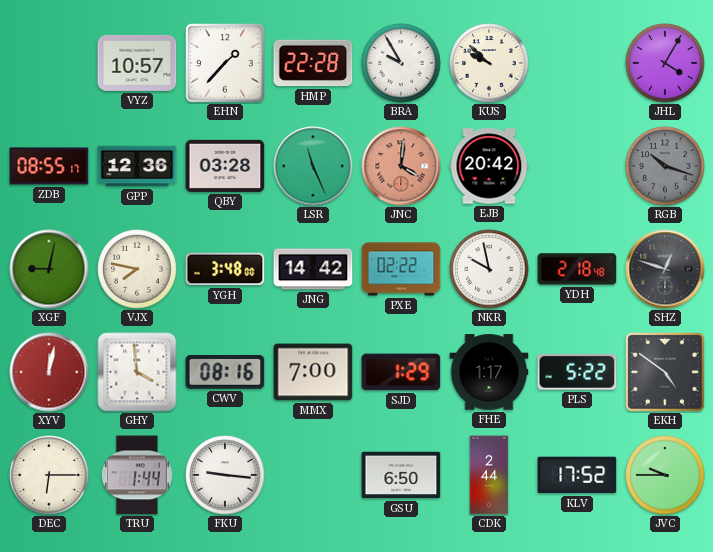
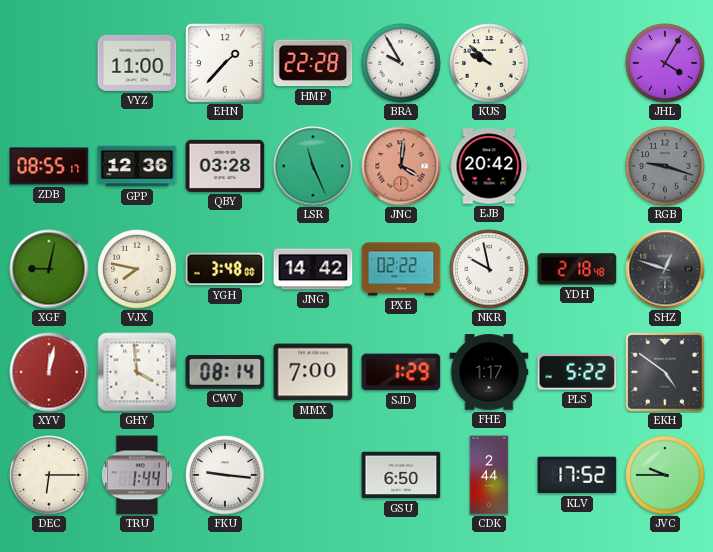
VYZ: 10:57 -> 11:00 (137, 63)
RGB: 10:18 -> 9:18 (665, 166)
CWV: 08:16 -> 08:14 (225, 373)
